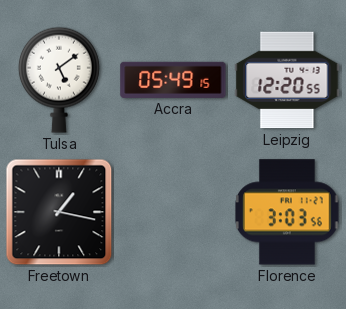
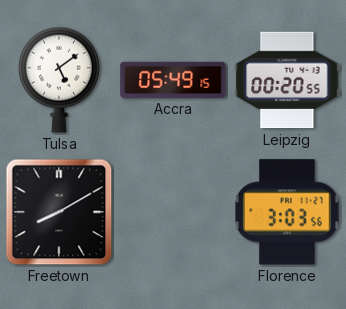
Leipzig: 12:20 -> 00:20 (287, 80)
Freetown: 1:17 -> 8:10 (59, 212)
